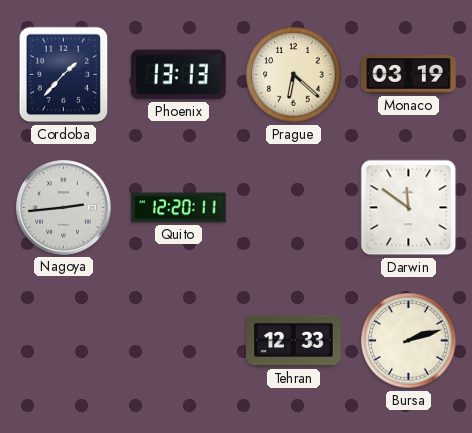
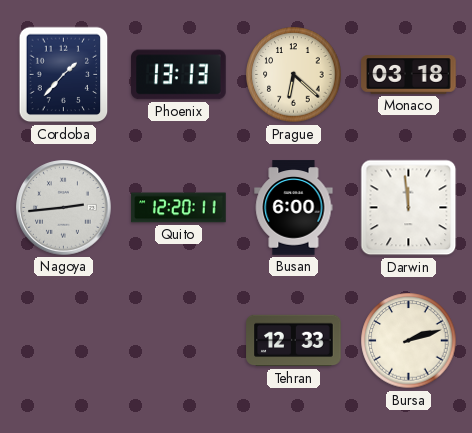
Monaco: 03:19 -> 03:18 (409, 75)
Busan: none -> 6:00 (294, 208)
Darwin: 11:51 -> 11:59 (409, 208)
